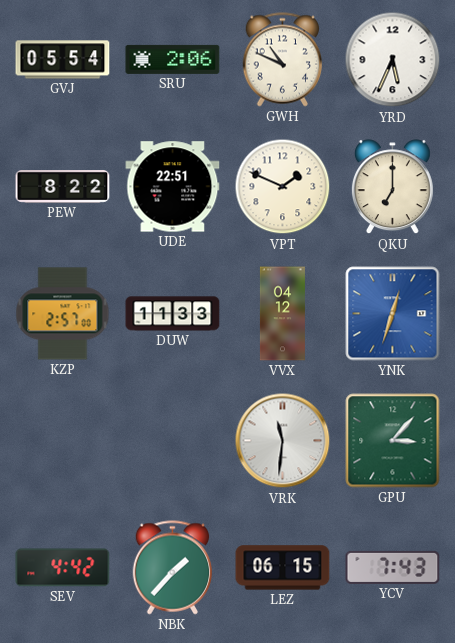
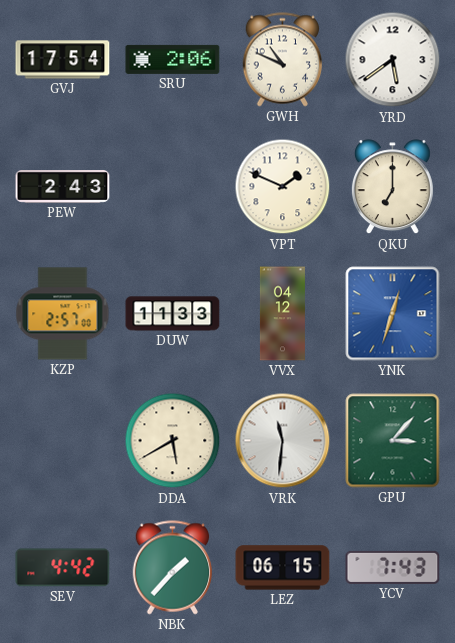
GVJ: 05:54 -> 17:54 (63, 60)
YRD: 5:34 -> 5:39 (393, 60)
PEW: 8:22 -> 2:43 (63, 187)
UDE: 22:51 -> none (173, 187)
DDA: none -> 5:40 (173, 441)
